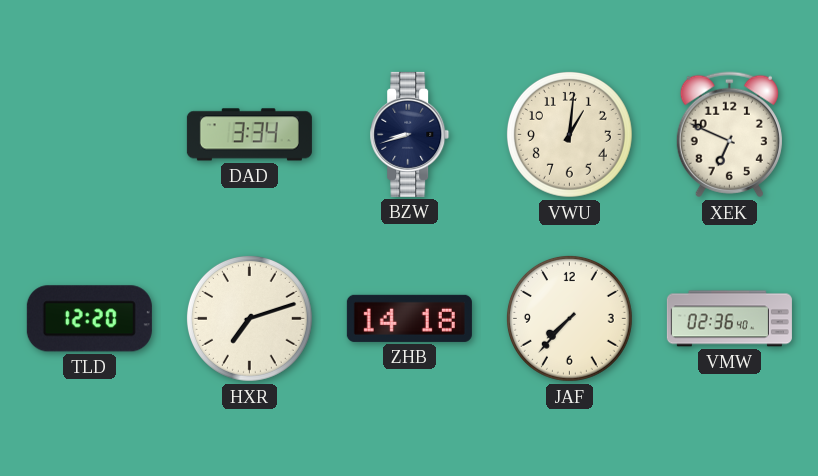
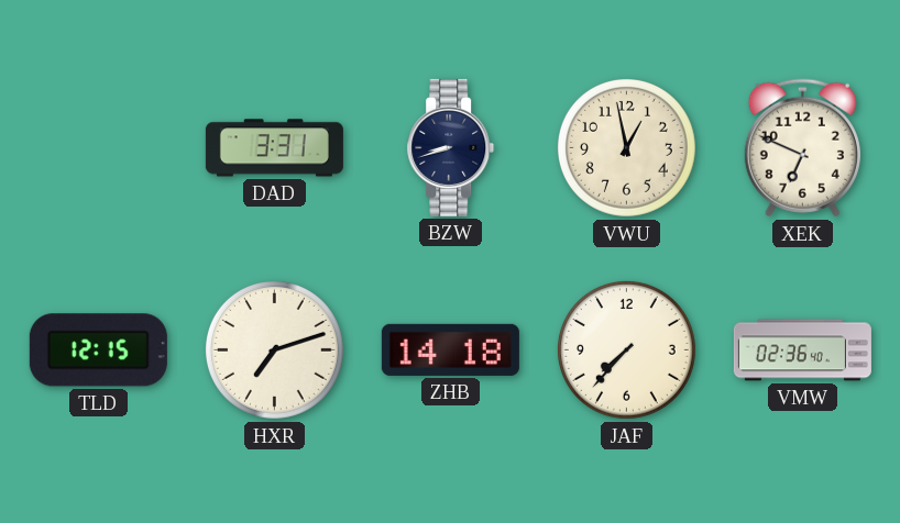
DAD: 3:34 -> 3:31 (274, 148)
VWU: 1:01 -> 12:58 (626, 147)
TLD: 12:20 -> 12:15 (98, 350)
